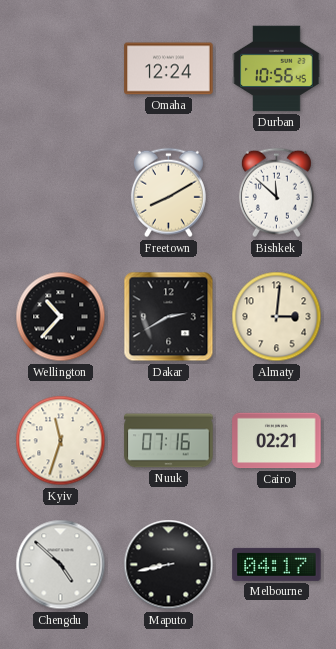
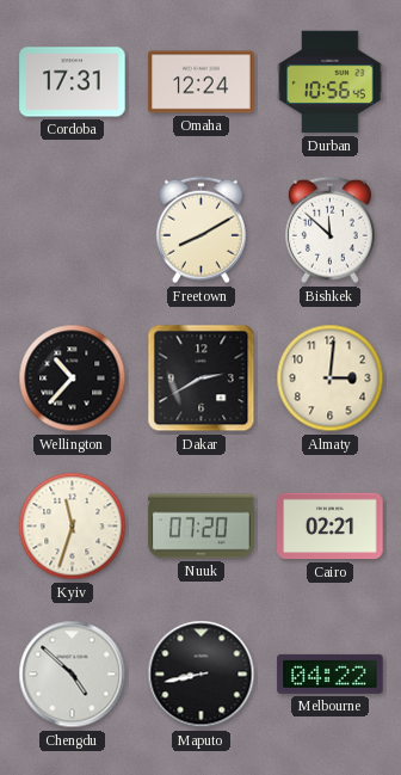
Cordoba: none -> 17:31 (73, 82)
Nuuk: 07:16 -> 07:20 (202, 527)
Melbourne: 04:17 -> 04:22 (331, 673)
